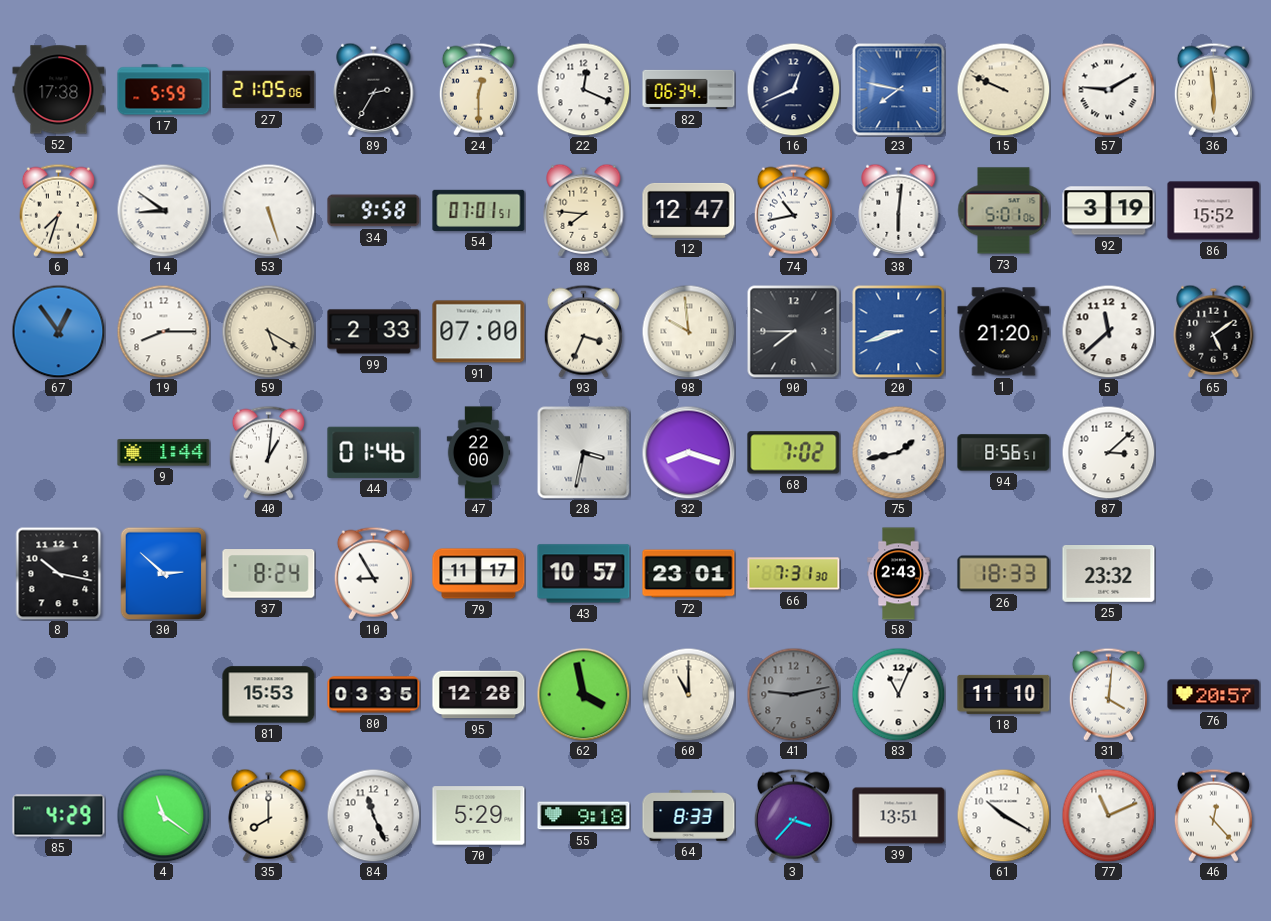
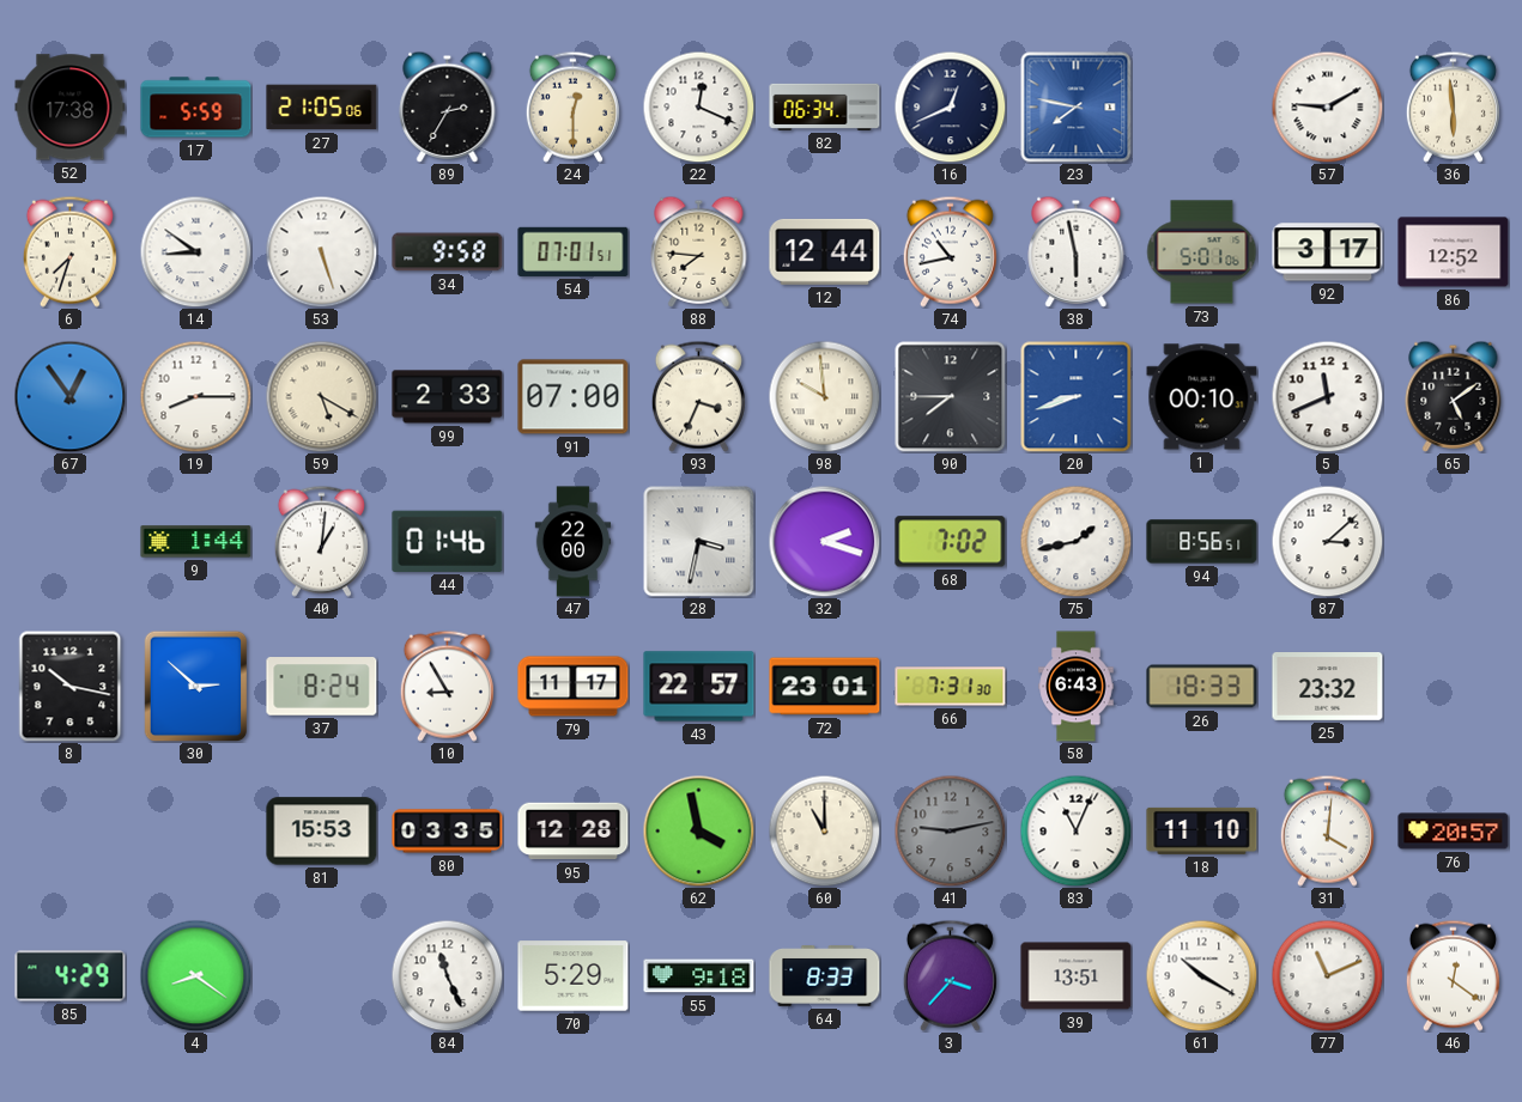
15: 9:49 -> none (1003, 89)
12: 12:47 -> 12:44 (825, 251)
38: 6:01 -> 5:58 (1077, 251)
92: 3:19 -> 3:17 (1328, 252)
86: 15:52 -> 12:52 (1454, 252)
1: 21:20 -> 00:10 (1202, 397)
5: 11:38 -> 11:41 (1327, 396)
32: 8:18 -> 2:18 (824, 541)
43: 10:57 -> 22:57 (699, 687)
58: 2:43 -> 6:43 (1077, 687)
4: 11:21 -> 8:21 (195, 975)
35: 8:00 -> none (269, 815)
46: 12:23 -> 12:21 (1453, 975)
